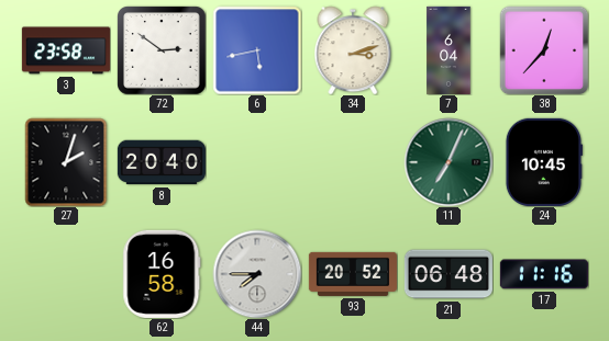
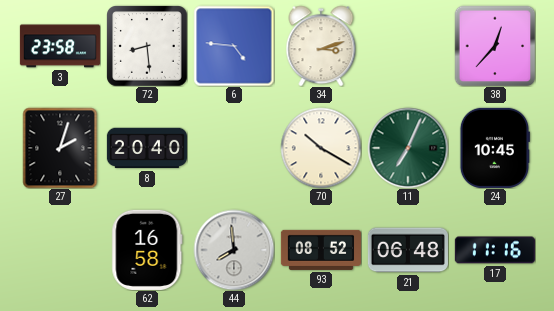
72: 2:51 -> 8:29 (147, 46)
6: 5:43 -> 4:46 (234, 46)
7: 6:04 -> none (449, 50)
70: none -> 10:20 (321, 148)
44: 7:45 -> 7:59 (234, 250)
93: 20:52 -> 08:52 (321, 250)
